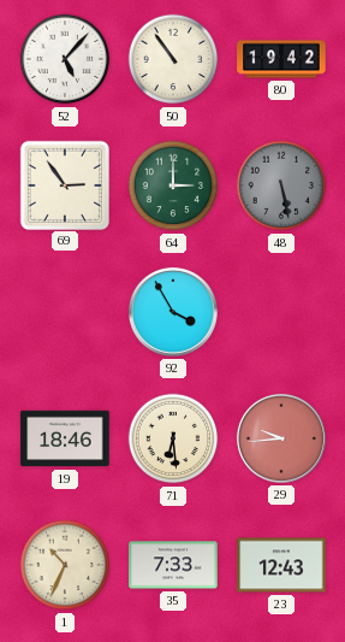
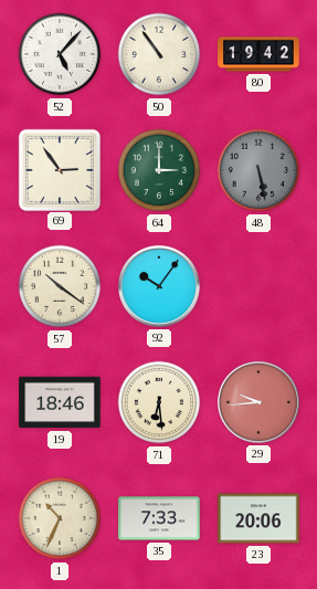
57: none -> 10:21 (60, 286)
92: 3:55 -> 10:06 (159, 286)
23: 12:43 -> 20:06 (258, 518)
